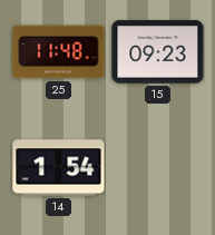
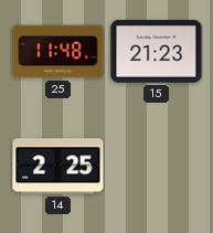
15: 09:23 -> 21:23 (157, 52)
14: 1:54 -> 2:25 (58, 167)
